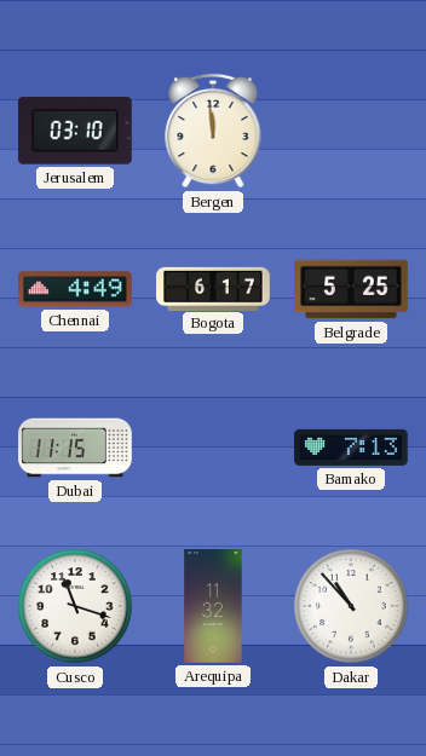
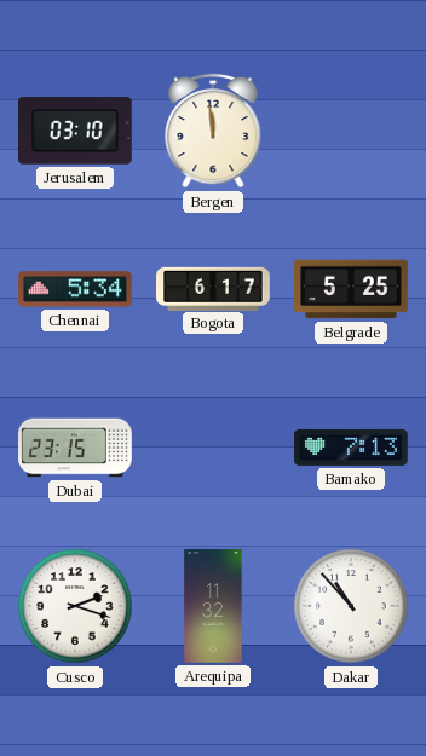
Chennai: 4:49 -> 5:34 (76, 289)
Dubai: 11:15 -> 23:15 (75, 448)
Cusco: 11:18 -> 2:18 (75, 606)
